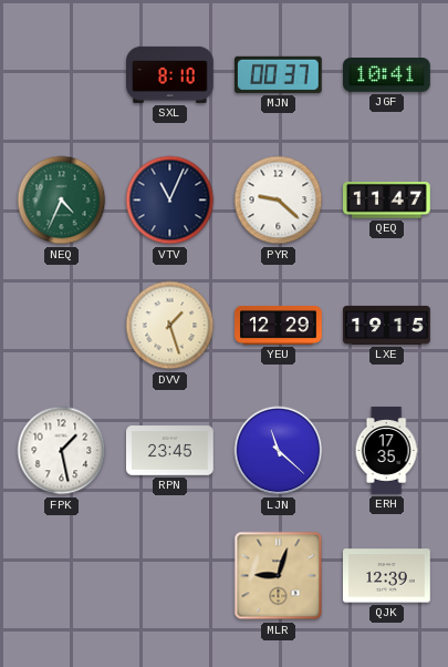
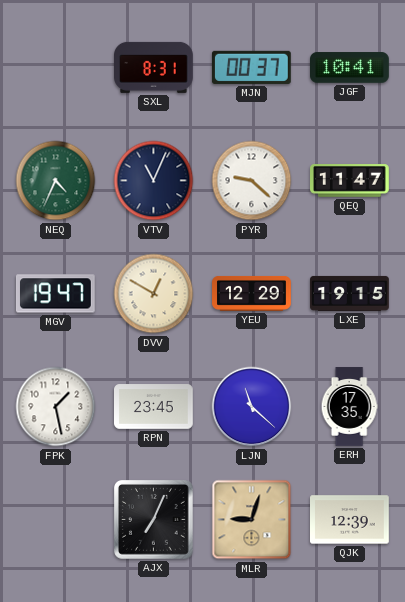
SXL: 8:10 -> 8:31 (154, 67)
MGV: none -> 19:47 (55, 294)
DVV: 1:27 -> 12:50 (154, 294)
AJX: none -> 7:04 (154, 520)
